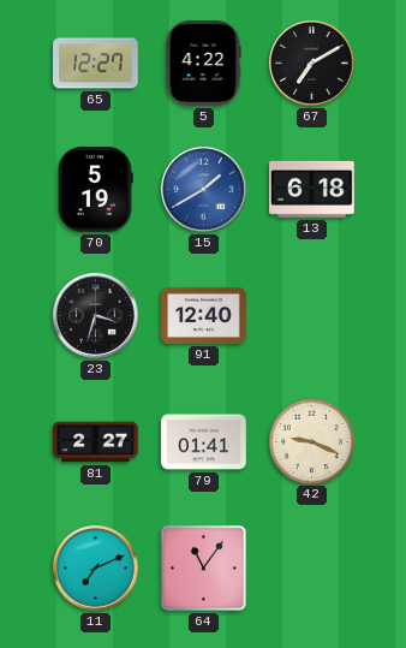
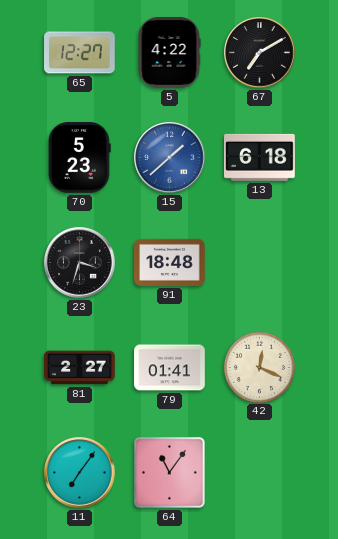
70: 5:19 -> 5:23 (80, 158)
15: 1:40 -> 1:38 (170, 158)
91: 12:40 -> 18:48 (170, 262)
42: 9:19 -> 12:19 (259, 367)
11: 7:11 -> 7:06 (80, 473)
